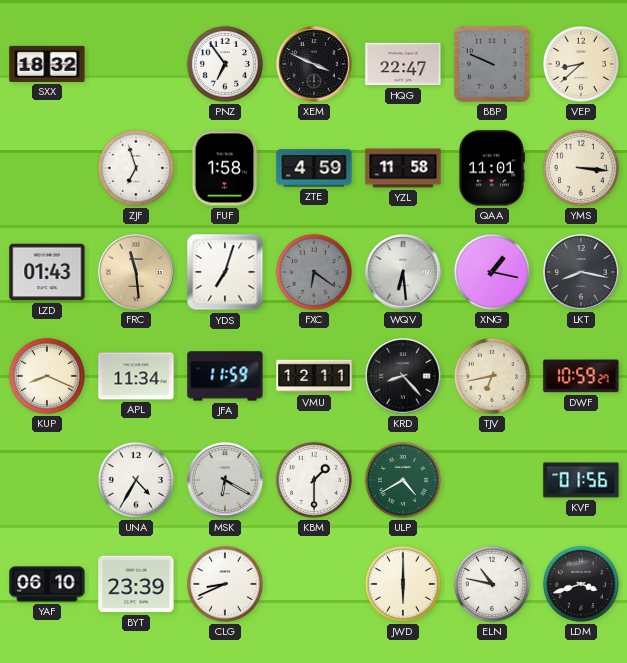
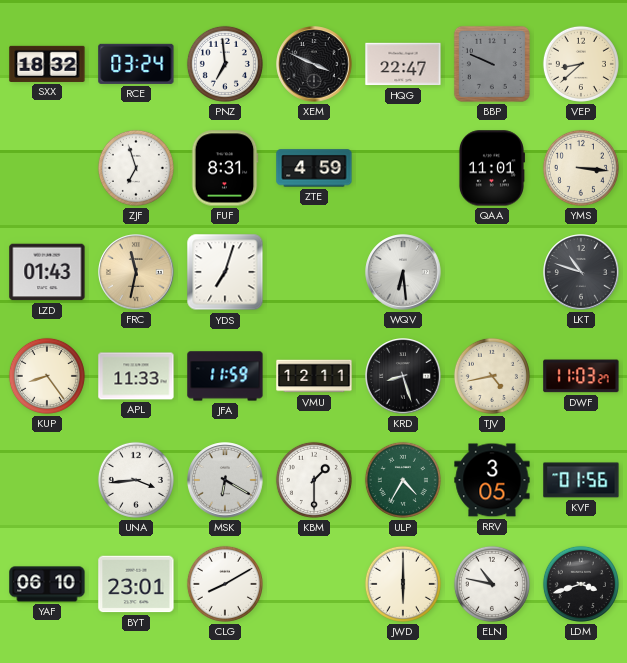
RCE: none -> 03:24 (136, 64)
PNZ: 6:54 -> 6:59 (225, 64)
FUF: 1:58 -> 8:31 (225, 168)
YZL: 11:58 -> none (403, 168)
FRC: 11:29 -> 11:32 (136, 272)
FXC: 6:21 -> none (314, 272)
XNG: 1:17 -> none (492, 272)
LKT: 8:17 -> 10:48 (581, 272)
KUP: 8:19 -> 8:24 (47, 376)
APL: 11:34 -> 11:33 (136, 376)
KRD: 8:23 -> 8:27 (403, 376)
TJV: 6:43 -> 4:43 (492, 376)
DWF: 10:59 -> 11:03 (581, 376)
UNA: 4:35 -> 3:44 (136, 480)
ULP: 4:40 -> 4:35 (403, 480)
RRV: none -> 3:05 (492, 480)
BYT: 23:39 -> 23:01 (136, 584)
CLG: 8:41 -> 8:10 (225, 584)
